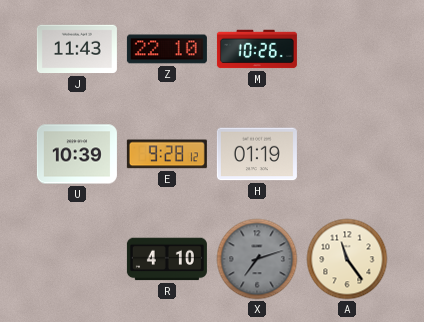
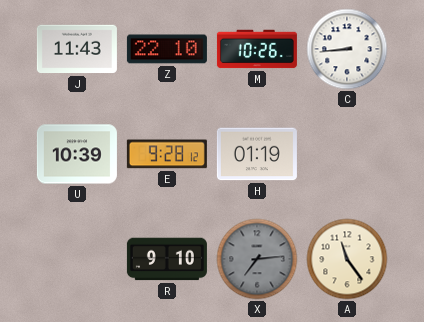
C: none -> 8:44 (347, 49)
R: 4:10 -> 9:10 (167, 259)
X: 7:12 -> 7:14 (257, 259)
